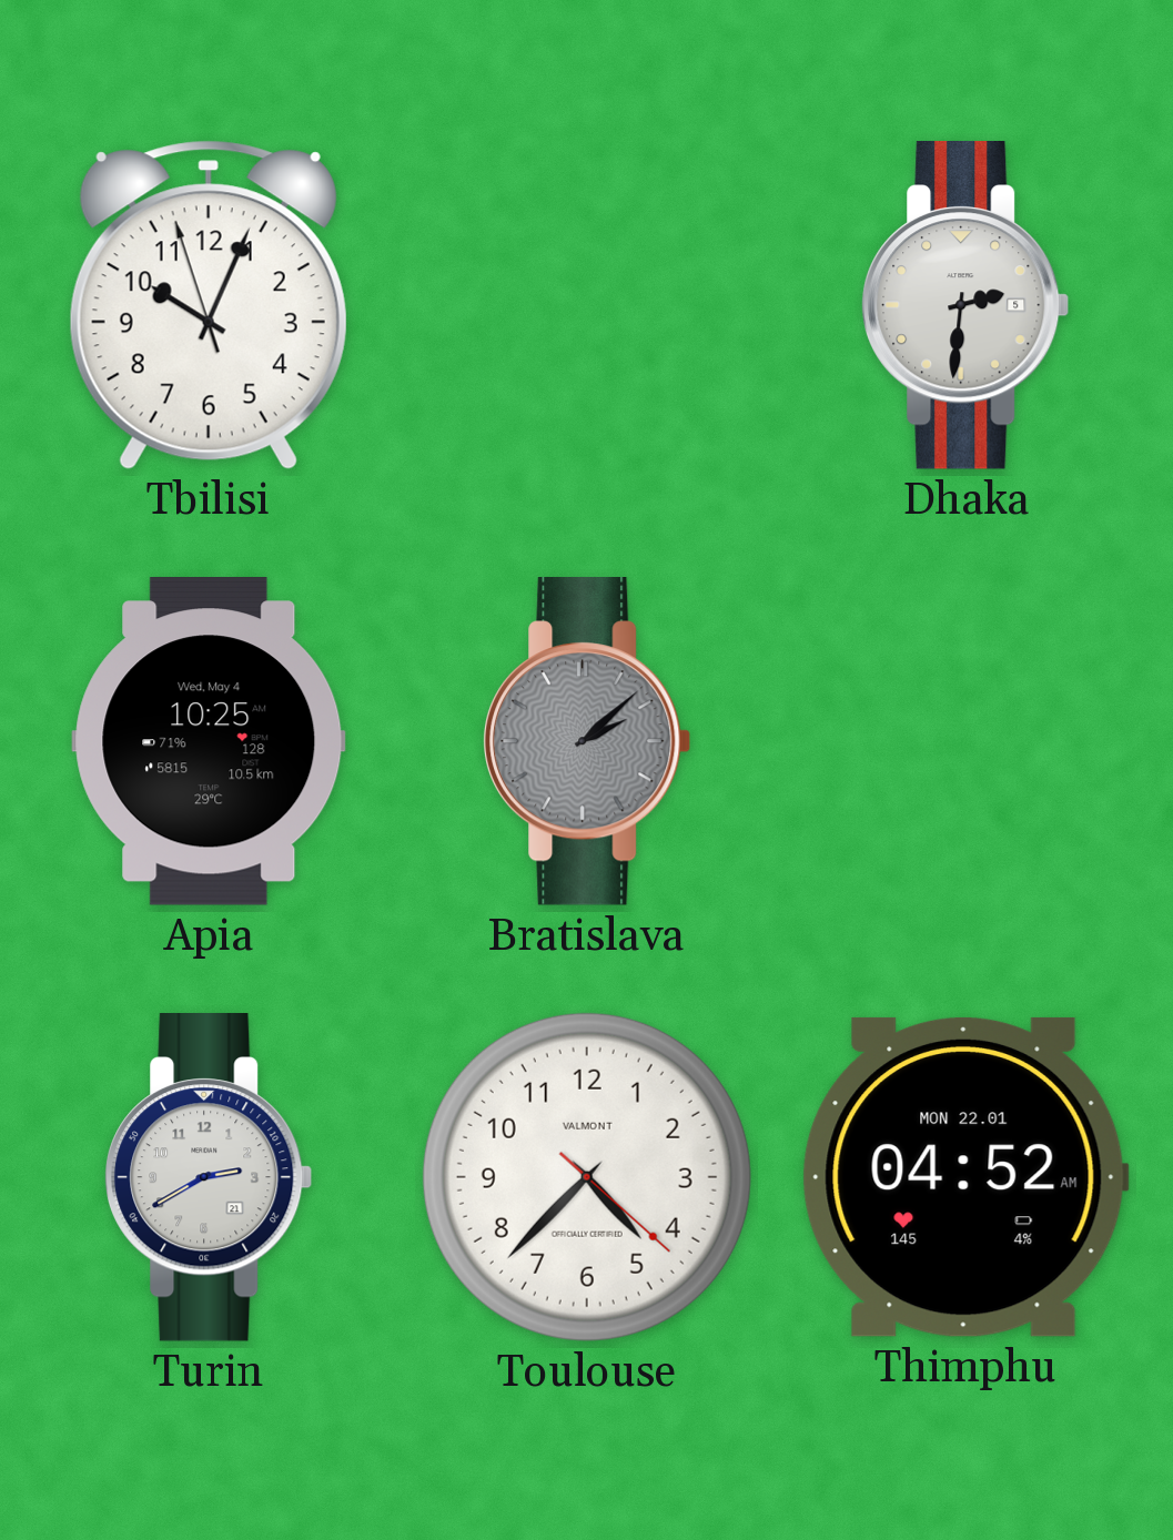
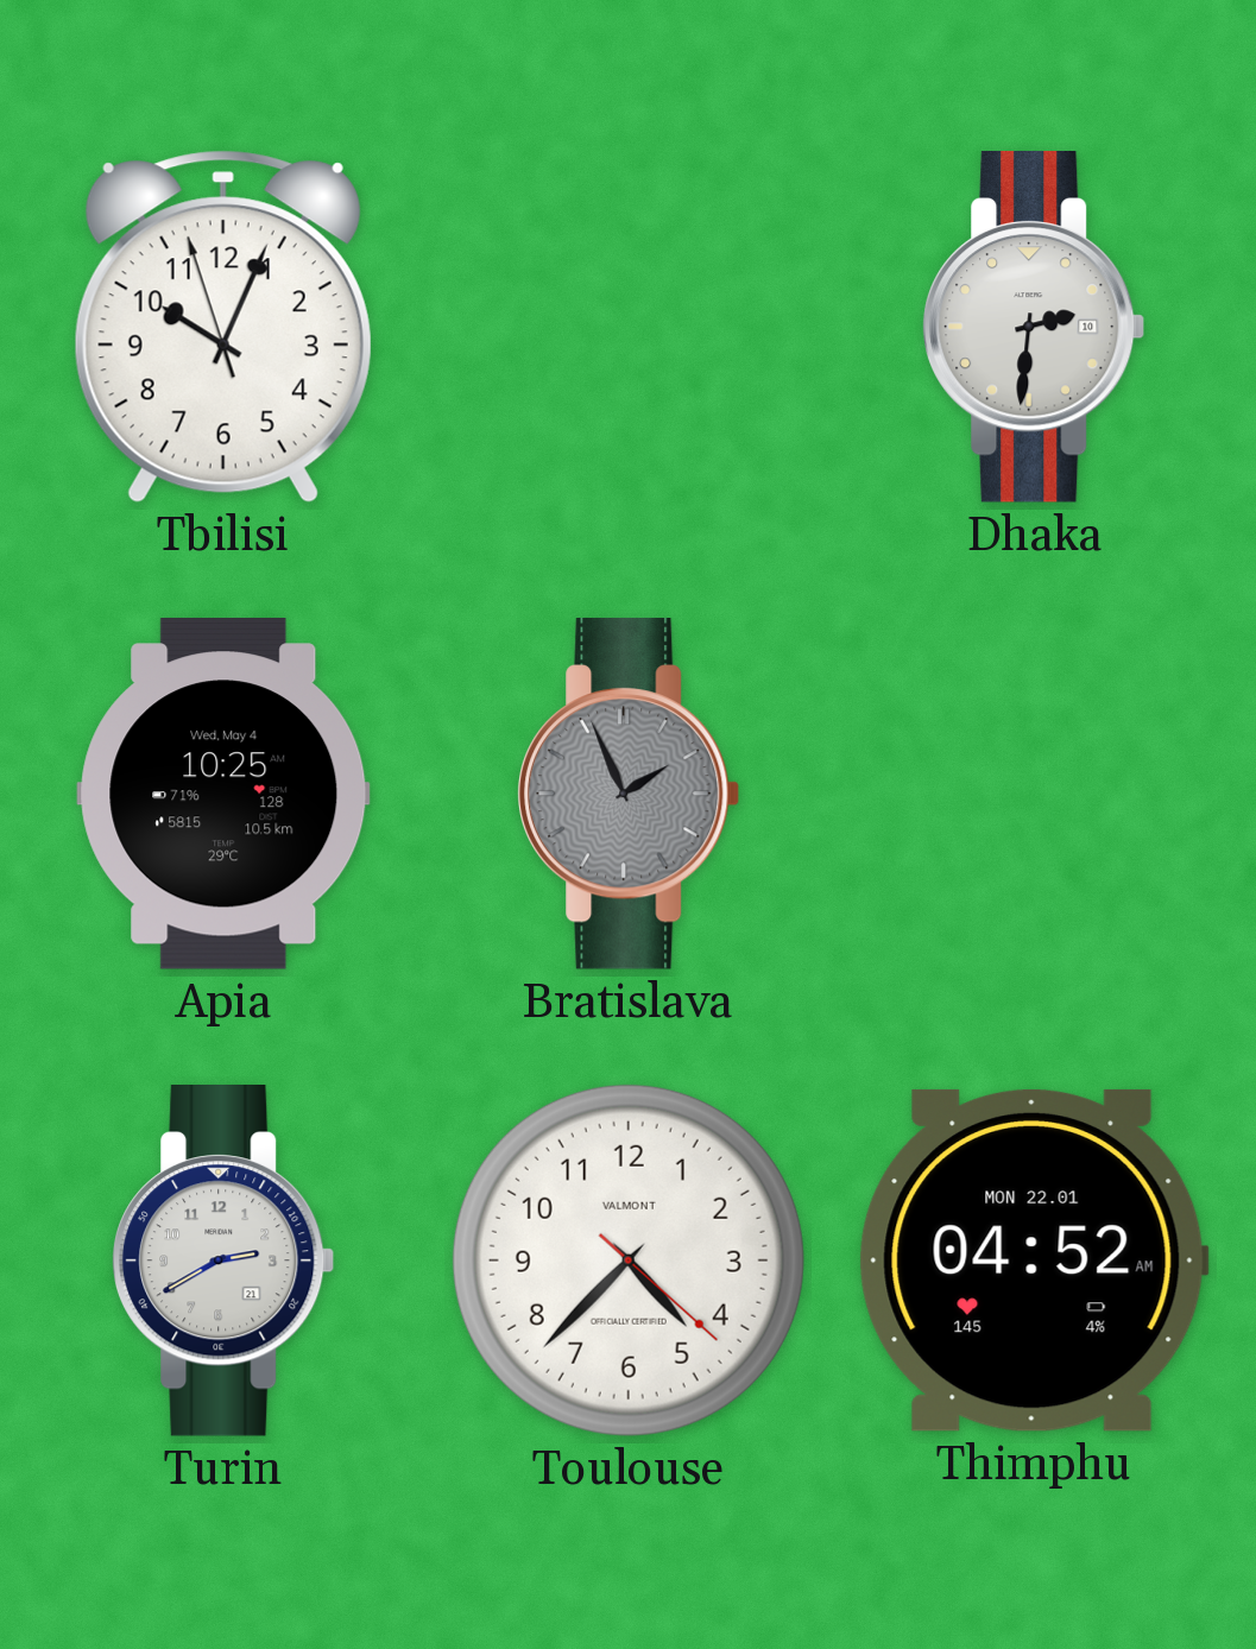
Dhaka date: 5 -> 10 (1034, 328)
Bratislava: 2:08 -> 1:56 (629, 795)
